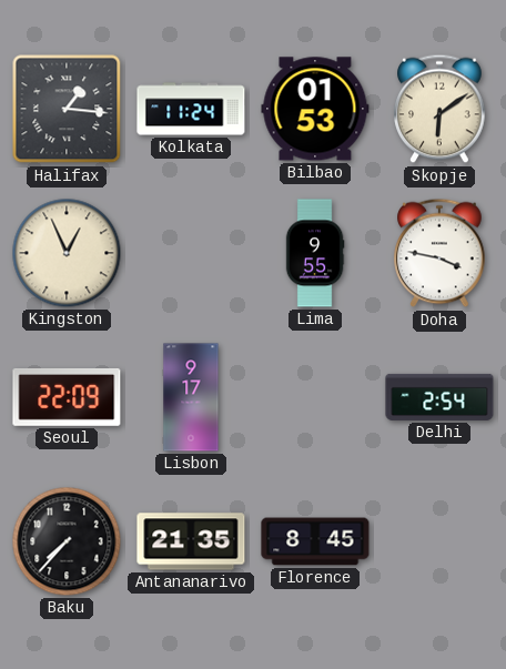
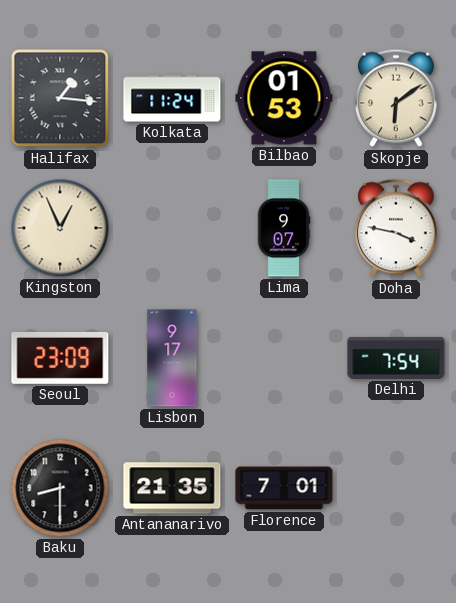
Lima: 9:55 -> 9:07 (284, 228)
Seoul: 22:09 -> 23:09 (60, 358)
Delhi: 2:54 -> 7:54 (396, 358)
Baku: 7:37 -> 8:30 (60, 488)
Florence: 8:45 -> 7:01 (284, 488)
